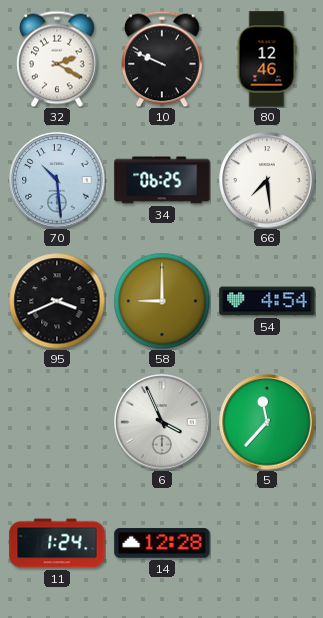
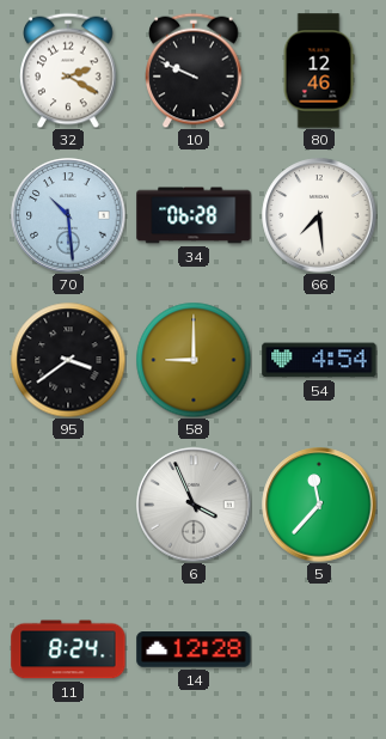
34: 06:25 -> 06:28 (194, 215)
95: 3:41 -> 3:39 (68, 360)
11: 1:24 -> 8:24 (68, 649)
